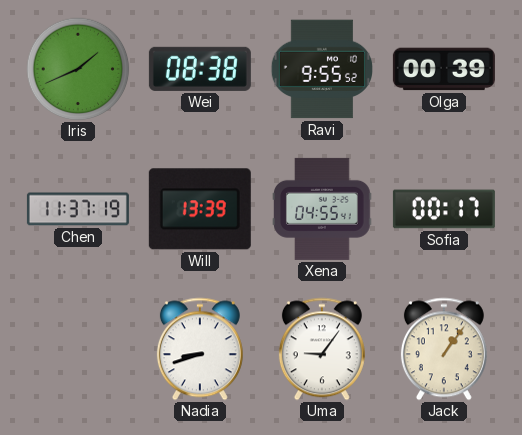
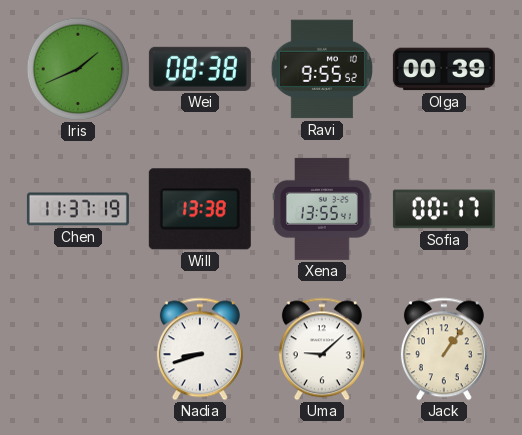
Will: 13:39 -> 13:38 (200, 209)
Xena: 04:55 -> 13:55 (322, 209)
Uma: 9:06 -> 9:08 (322, 349)
